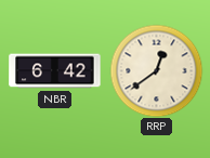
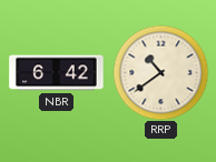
RRP: 12:39 -> 10:39 (160, 72)
